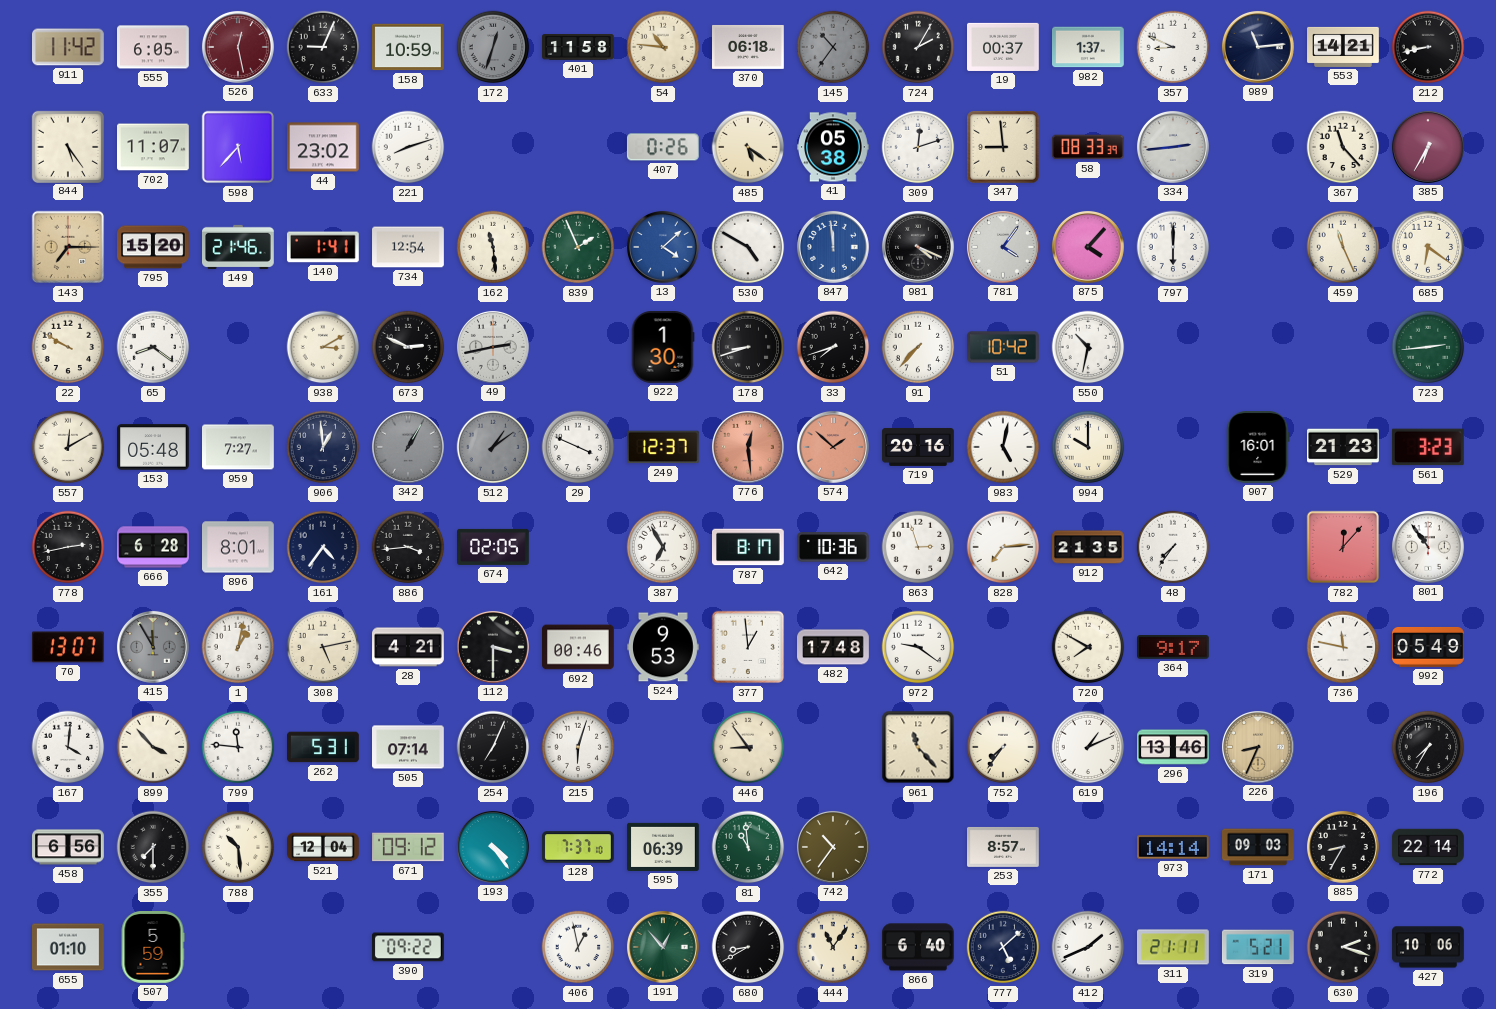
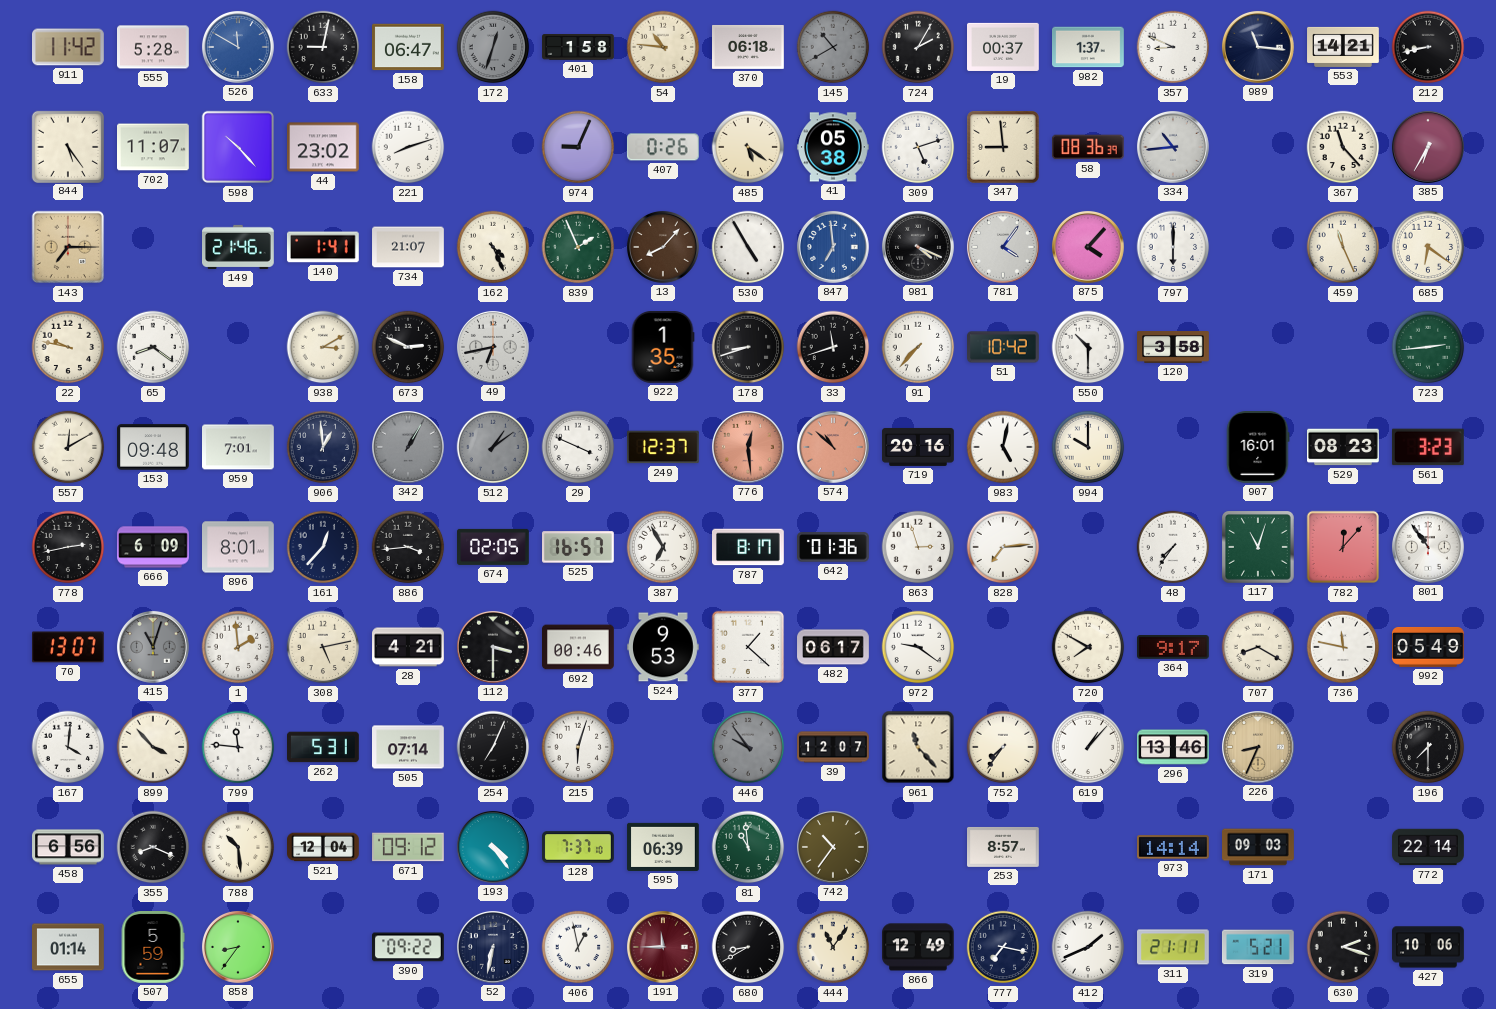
555: 6:05 -> 5:28 (154, 47)
526: 12:28 -> 11:50 (238, 47)
526 dial: burgundy -> blue (238, 47)
633: 9:04 -> 9:02 (323, 47)
158: 10:59 -> 06:47 (409, 47)
401: 11:58 -> 1:58 (578, 47)
145: 10:36 -> 10:40 (833, 47)
989: 11:14 -> 11:16 (1258, 47)
598: 5:37 -> 10:23 (238, 147)
974: none -> 9:04 (578, 147)
309: 12:12 -> 5:12 (918, 147)
58: 08:33 -> 08:36 (1089, 147)
334: 2:44 -> 10:44 (1173, 147)
795: 15:20 -> none (153, 247)
734: 12:54 -> 21:07 (408, 247)
162: 11:29 -> 4:26 (493, 247)
13: 4:08 -> 8:07 (663, 247)
13 dial: blue -> brown (663, 247)
530: 4:50 -> 4:55 (748, 247)
847: 11:59 -> 6:59 (833, 247)
22: 9:50 -> 9:47 (68, 347)
49: 2:43 -> 6:43 (493, 347)
922: 1:30 -> 1:35 (663, 348)
33: 7:42 -> 11:42 (833, 347)
550: 10:32 -> 10:30 (1088, 347)
120: none -> 3:58 (1173, 347)
153: 05:48 -> 09:48 (153, 447)
959: 7:27 -> 7:01 (239, 447)
574: 1:52 -> 10:52 (833, 447)
529: 21:23 -> 08:23 (1344, 447)
666: 6:28 -> 6:09 (153, 547)
161: 4:36 -> 12:37 (323, 547)
525: none -> 16:57 (579, 547)
642: 10:36 -> 01:36 (834, 547)
912: 21:35 -> none (1089, 547)
117: none -> 11:03 (1259, 548)
415: 11:55 -> 11:03 (153, 647)
1: 1:02 -> 1:59 (238, 647)
377: 12:59 -> 1:22 (748, 647)
482: 17:48 -> 06:17 (833, 647)
707: none -> 8:20 (1258, 647)
446: 8:54 -> 9:54 (748, 747)
446 dial: cream -> grey (748, 747)
39: none -> 12:07 (833, 747)
619: 1:11 -> 1:07 (1088, 747)
196: 7:35 -> 7:30 (1428, 747)
355: 7:30 -> 8:19 (153, 847)
885: 8:35 -> none (1343, 847)
655: 01:10 -> 01:14 (68, 947)
858: none -> 8:36 (238, 947)
52: none -> 6:32 (493, 947)
191: 12:53 -> 11:45 (663, 947)
191 dial: green -> burgundy (663, 947)
866: 6:40 -> 12:49 (919, 947)
777: 5:08 -> 7:17 (1003, 947)
